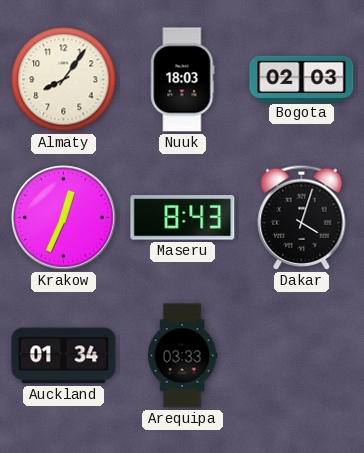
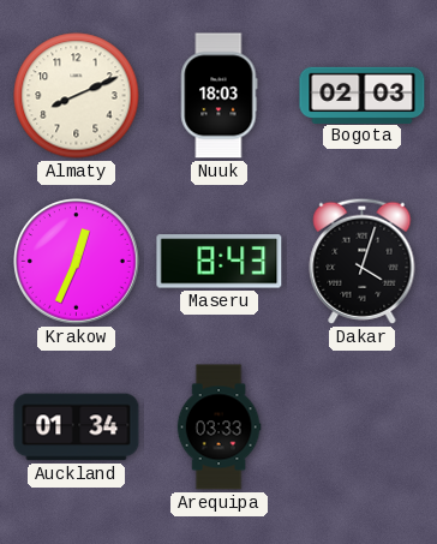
Almaty: 8:06 -> 8:11 (77, 96)
